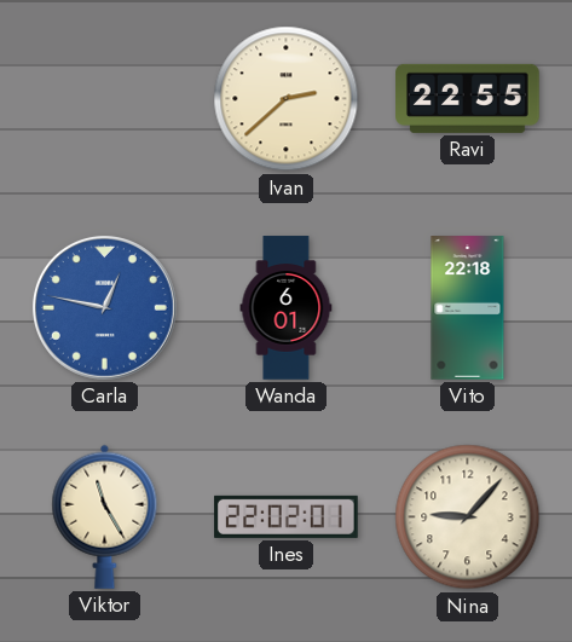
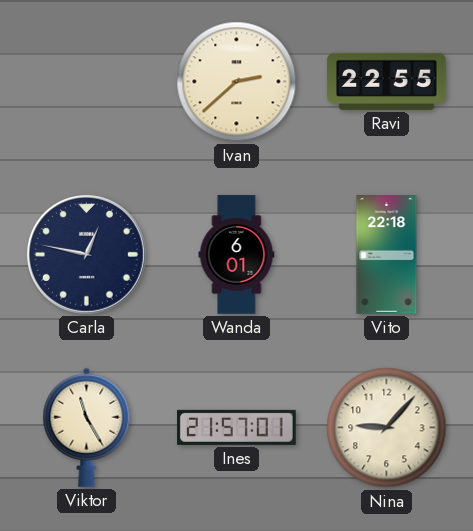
Carla dial: blue -> navy (86, 254)
Ines: 22:02 -> 21:57 (237, 427)
